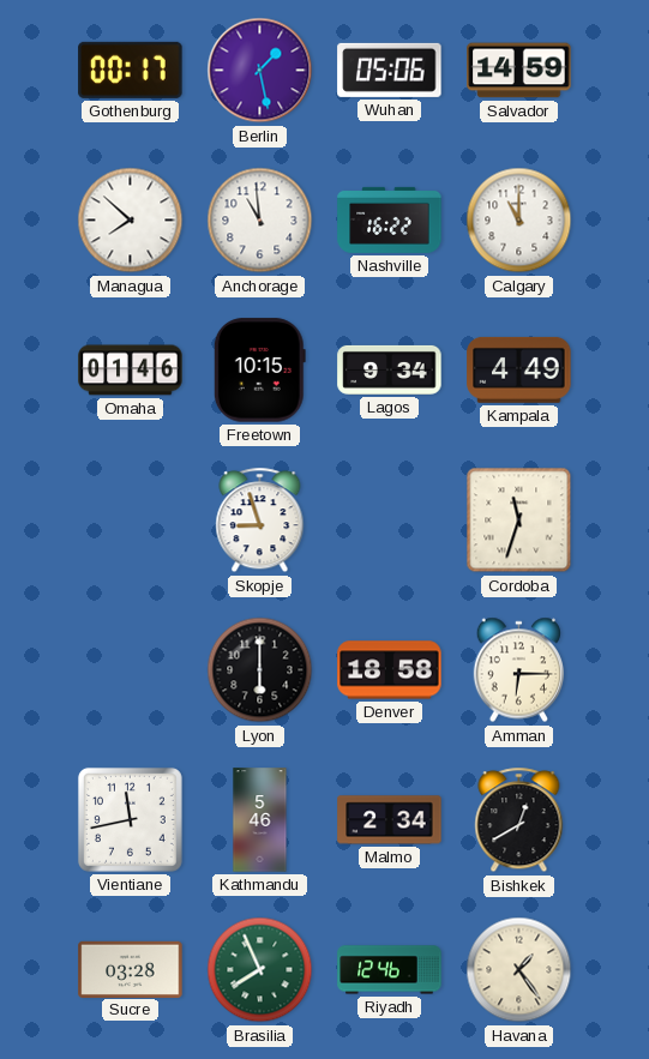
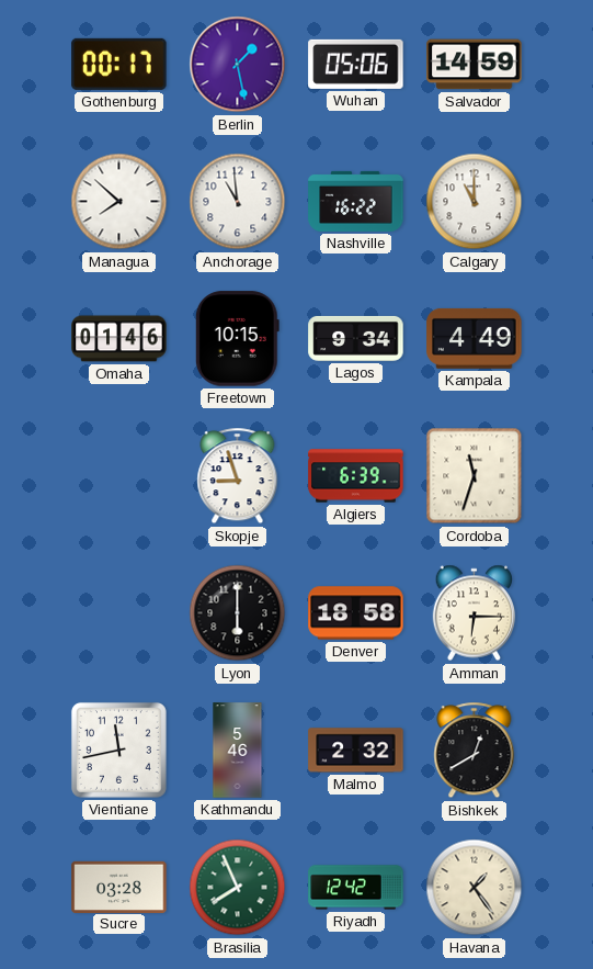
Algiers: none -> 6:39 (356, 476)
Malmo: 2:34 -> 2:32 (356, 751)
Riyadh: 12:46 -> 12:42 (356, 888)
